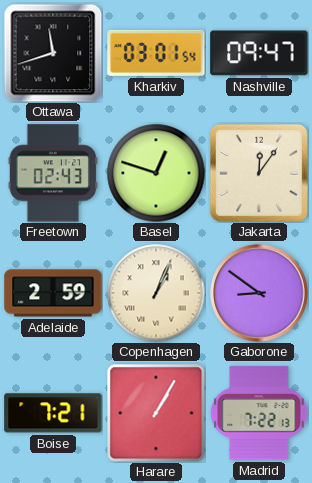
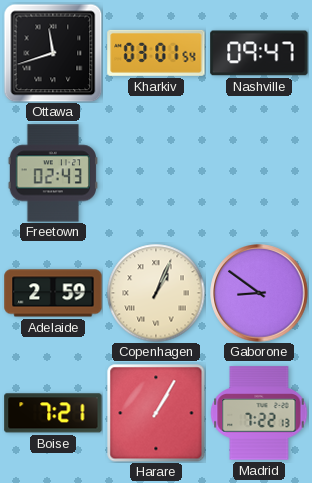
Basel: 12:48 -> none (156, 173)
Jakarta: 12:06 -> none (259, 173)
